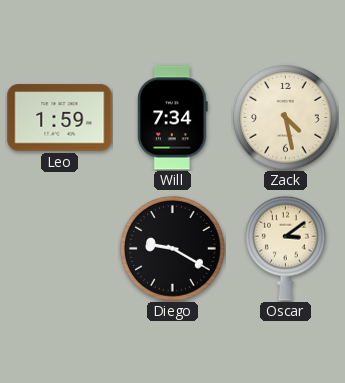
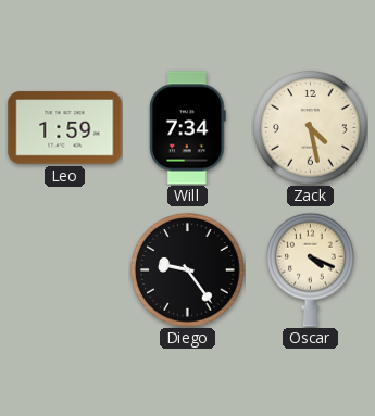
Diego: 9:20 -> 9:24 (188, 270)
Oscar: 3:09 -> 4:19 (311, 269)
